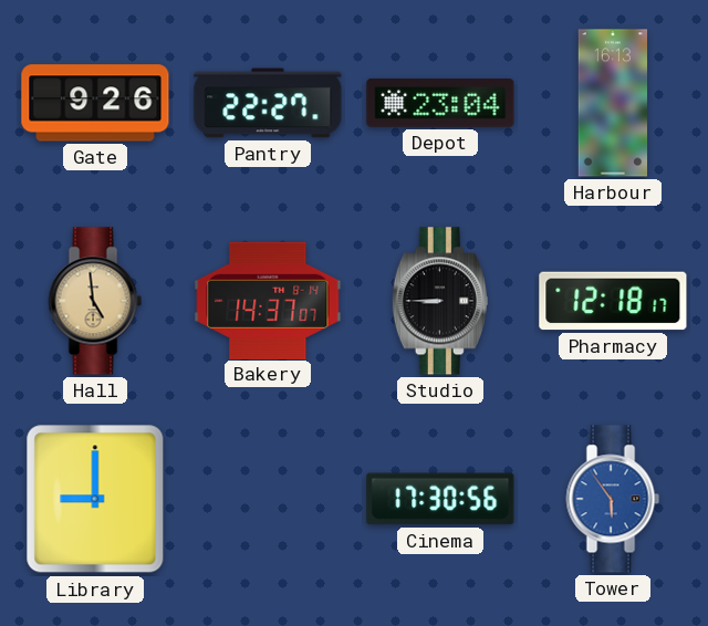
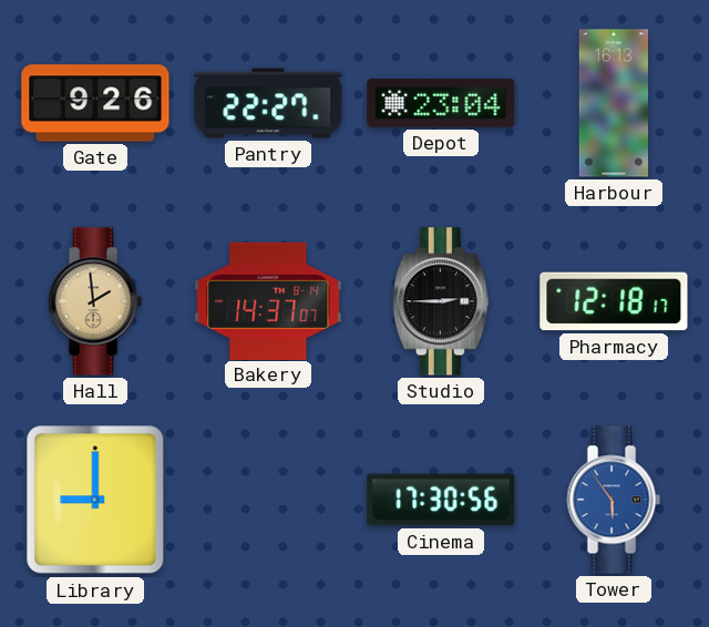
Hall: 4:59 -> 1:59 (95, 301)
Studio: 8:45 -> 2:45 (441, 301)
